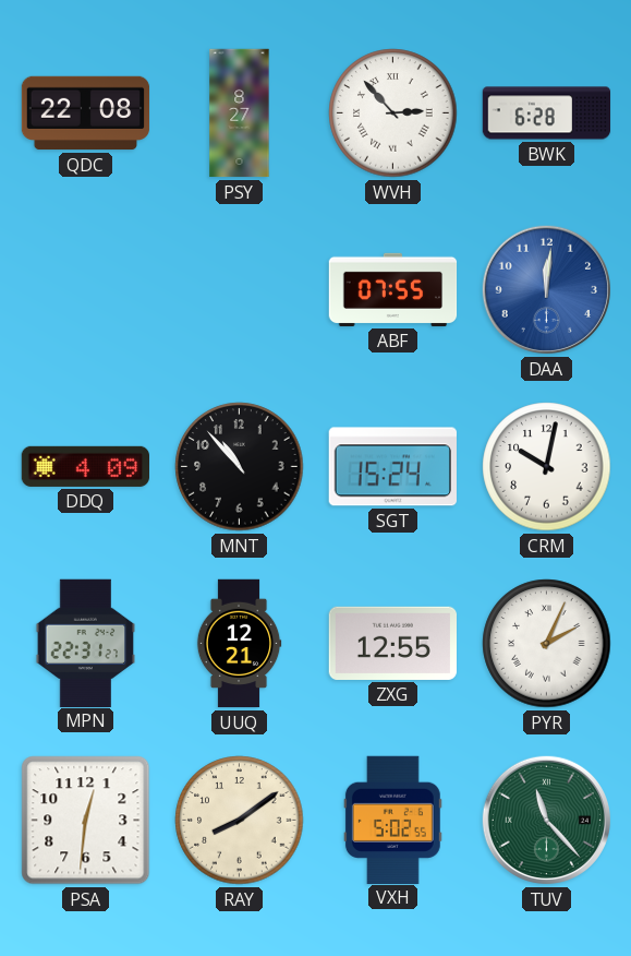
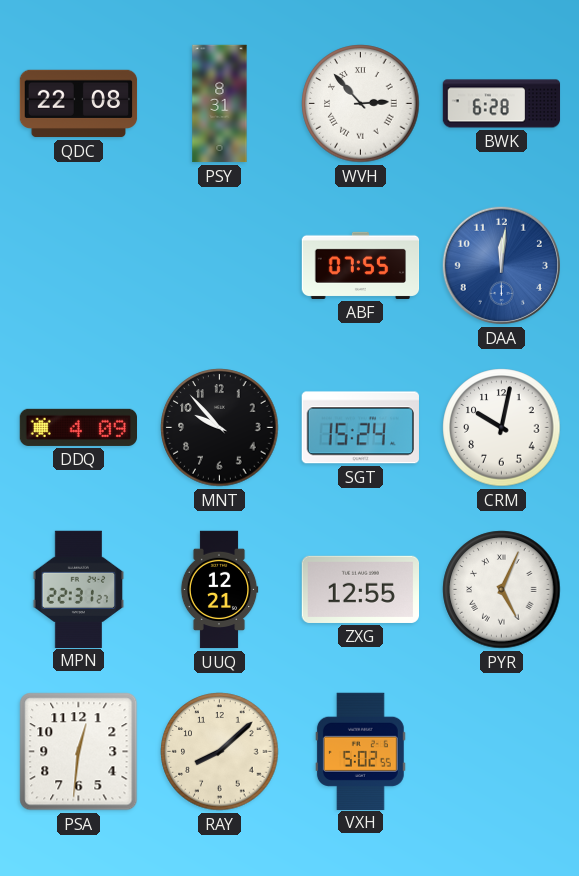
PSY: 8:27 -> 8:31 (220, 104)
MNT: 10:53 -> 9:53 (220, 428)
PYR: 2:04 -> 5:04 (502, 590)
RAY: 8:09 -> 8:08 (220, 752)
TUV: 11:23 -> none (546, 820)
